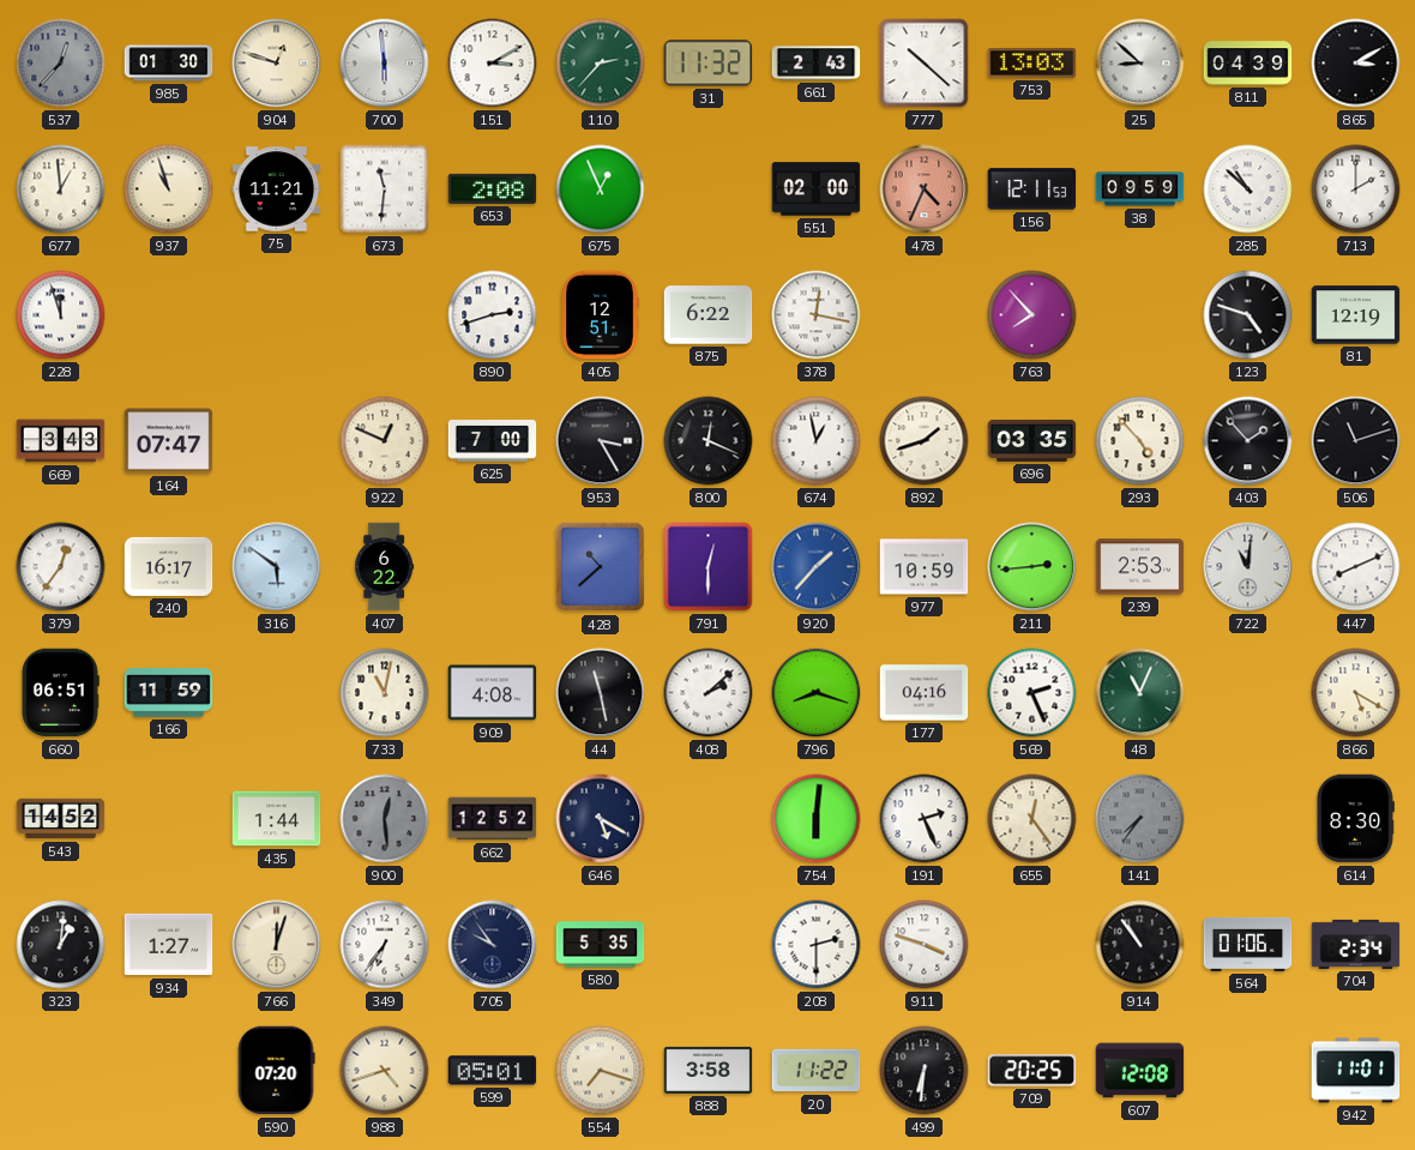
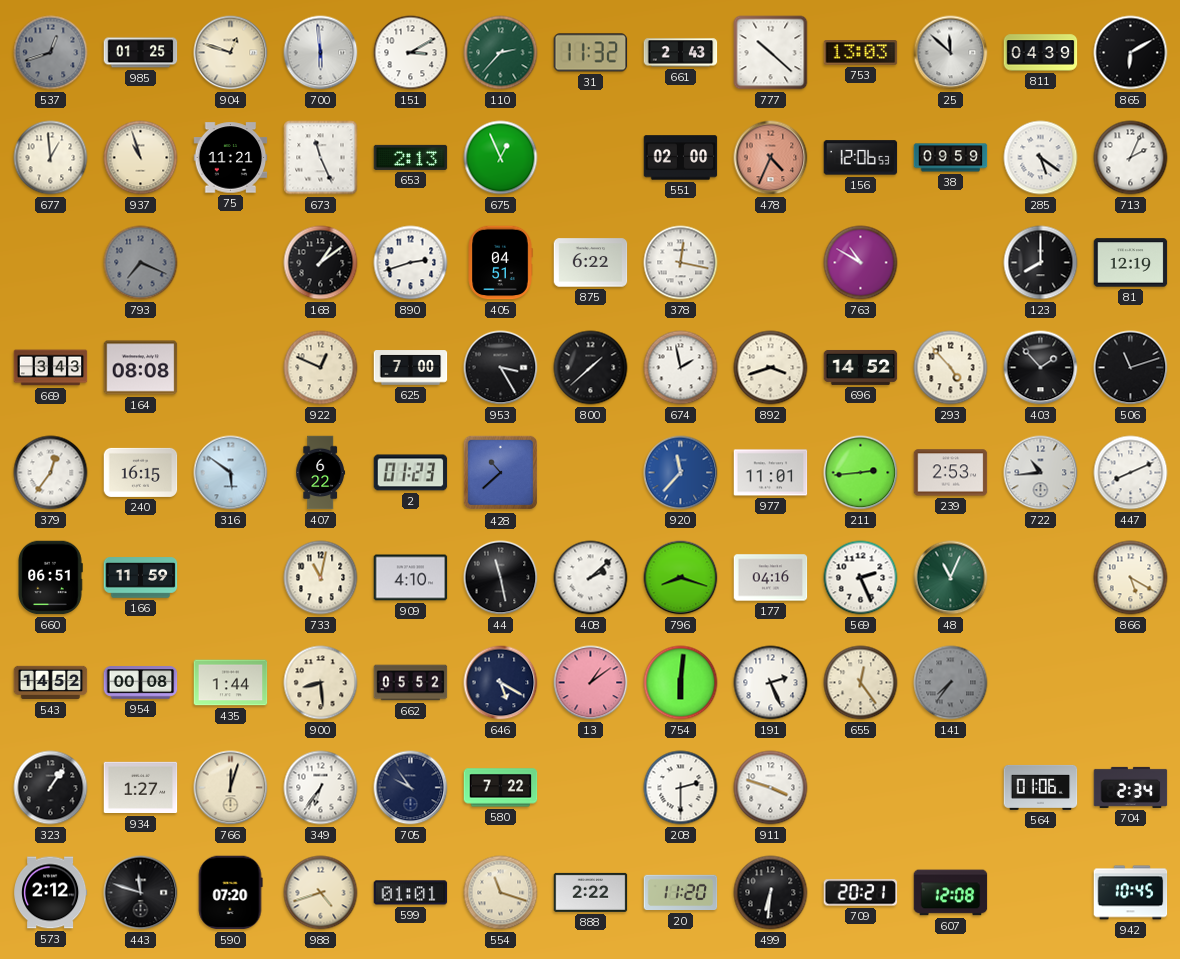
537: 12:37 -> 12:42 (51, 53)
985: 01:30 -> 01:25 (141, 53)
25: 8:52 -> 11:52 (951, 53)
865: 3:10 -> 6:10 (1131, 53)
673: 11:31 -> 11:26 (321, 158)
653: 2:08 -> 2:13 (411, 157)
156: 12:11 -> 12:06 (861, 158)
285: 10:52 -> 5:21 (1041, 158)
713: 2:00 -> 2:04 (1131, 158)
228: 11:57 -> none (61, 315)
793: none -> 7:19 (141, 263)
168: none -> 1:09 (321, 263)
405: 12:51 -> 04:51 (500, 263)
763: 7:53 -> 10:50 (861, 263)
123: 4:48 -> 8:00 (1041, 263)
164: 07:47 -> 08:08 (141, 368)
800: 12:19 -> 1:38 (591, 368)
674: 12:58 -> 1:58 (681, 368)
892: 1:42 -> 3:42 (771, 368)
696: 03:35 -> 14:52 (861, 367)
240: 16:17 -> 16:15 (141, 472)
2: none -> 01:23 (411, 473)
791: 12:30 -> none (709, 567)
920: 1:37 -> 11:37 (681, 473)
977: 10:59 -> 11:01 (771, 473)
722: 11:01 -> 10:44 (1041, 473)
909: 4:08 -> 4:10 (411, 578)
954: none -> 00:08 (141, 683)
900: 12:29 -> 8:29 (321, 683)
900 dial: grey -> cream (321, 683)
662: 12:52 -> 05:52 (411, 683)
13: none -> 1:09 (591, 683)
614: 8:30 -> none (1355, 819)
323: 1:01 -> 1:06 (51, 788)
580: 5:35 -> 7:22 (501, 788)
914: 10:54 -> none (1140, 945)
573: none -> 2:12 (51, 893)
443: none -> 11:48 (141, 893)
599: 05:01 -> 01:01 (411, 893)
554: 7:18 -> 11:18 (501, 893)
888: 3:58 -> 2:22 (591, 892)
20: 11:22 -> 11:20 (681, 893)
709: 20:25 -> 20:21 (861, 893)
942: 11:01 -> 10:45 (1131, 893)
